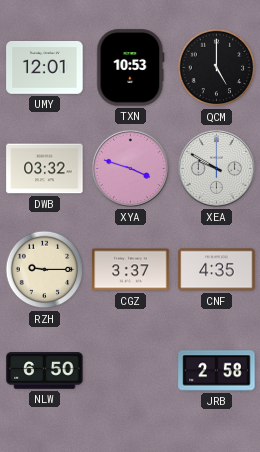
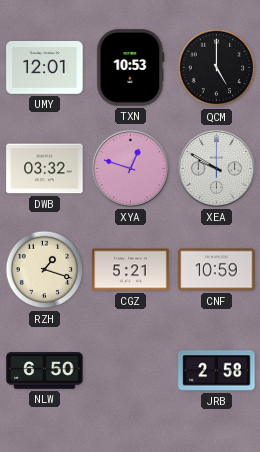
XYA: 3:48 -> 12:48 (130, 168)
RZH: 9:15 -> 1:18 (45, 270)
CGZ: 3:37 -> 5:21 (131, 270)
CNF: 4:35 -> 10:59 (217, 270)
